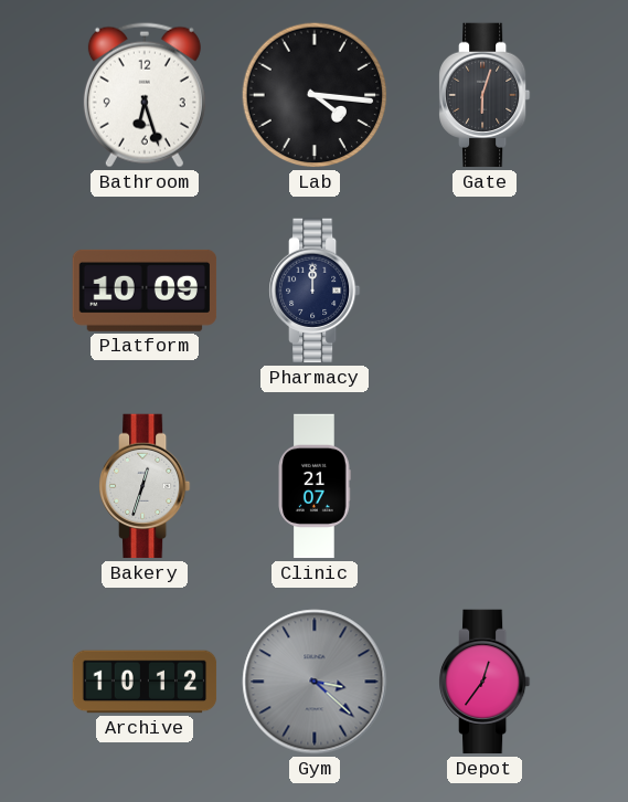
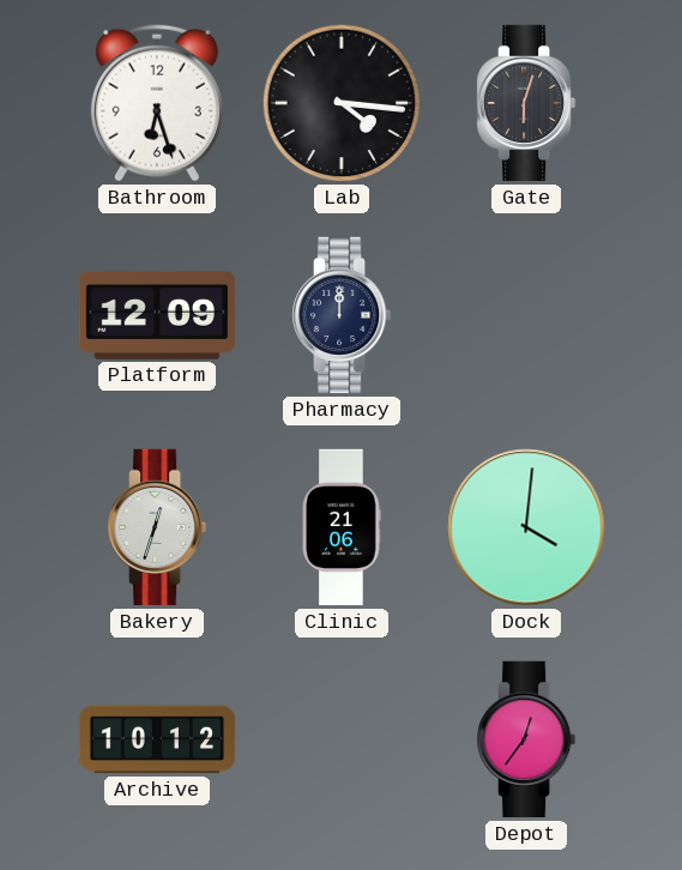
Platform: 10:09 -> 12:09 (157, 315)
Clinic: 21:07 -> 21:06 (342, 527)
Dock: none -> 4:01 (526, 527)
Gym: 3:22 -> none (315, 682)
